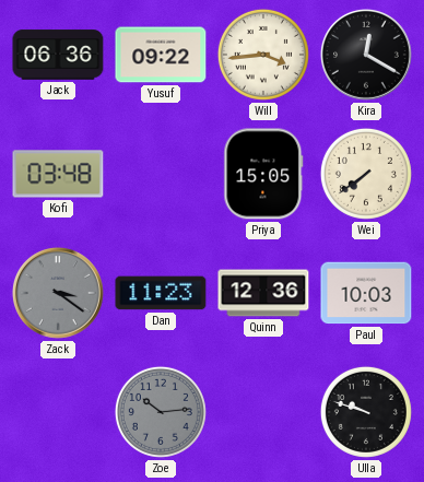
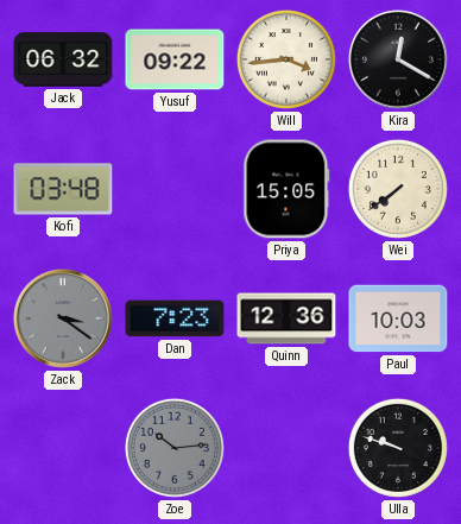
Jack: 06:36 -> 06:32 (63, 59)
Dan: 11:23 -> 7:23 (175, 318)
